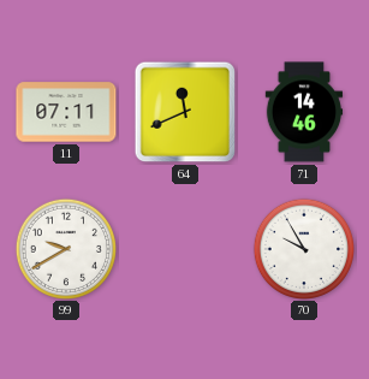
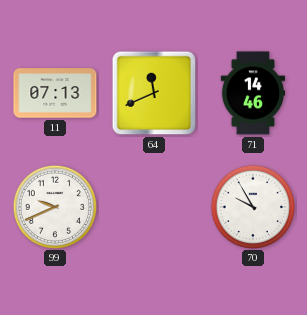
11: 07:11 -> 07:13 (55, 93)
99: 9:40 -> 9:41 (54, 206)
